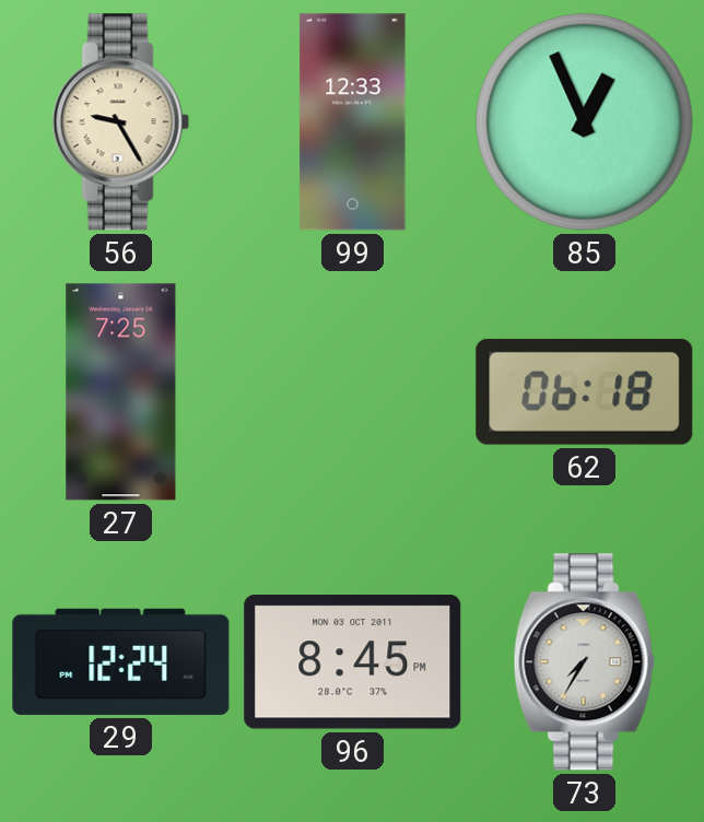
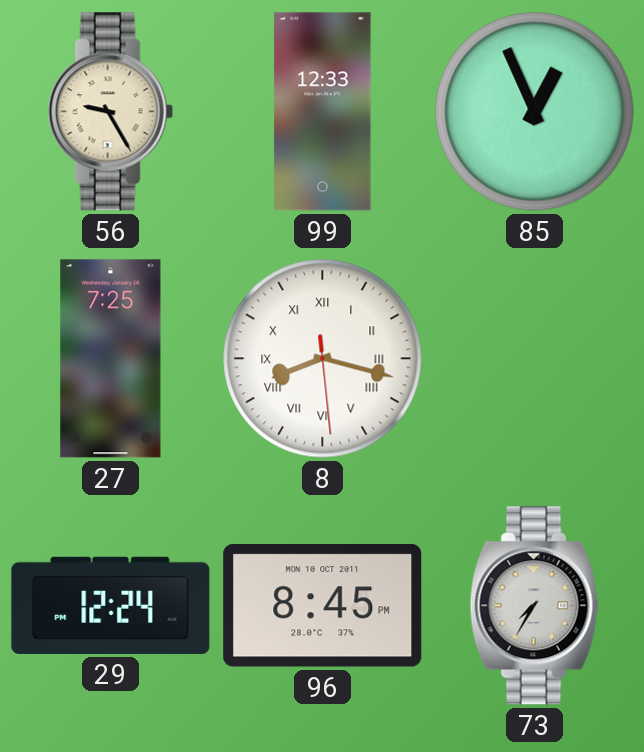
8: none -> 8:17 (323, 359)
62: 06:18 -> none (585, 391)
96 date: MON 03 OCT 2011 -> MON 10 OCT 2011 (323, 606)
